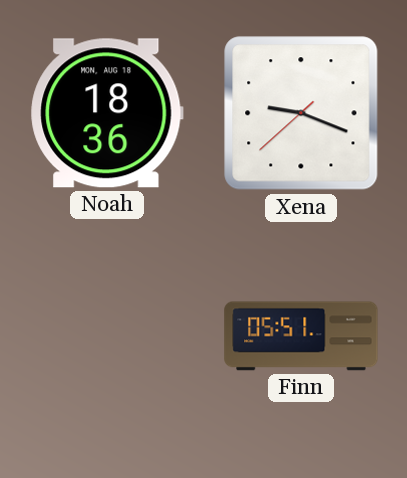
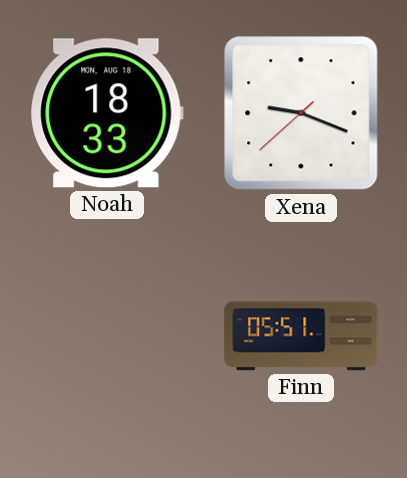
Noah: 18:36 -> 18:33 (107, 113)
